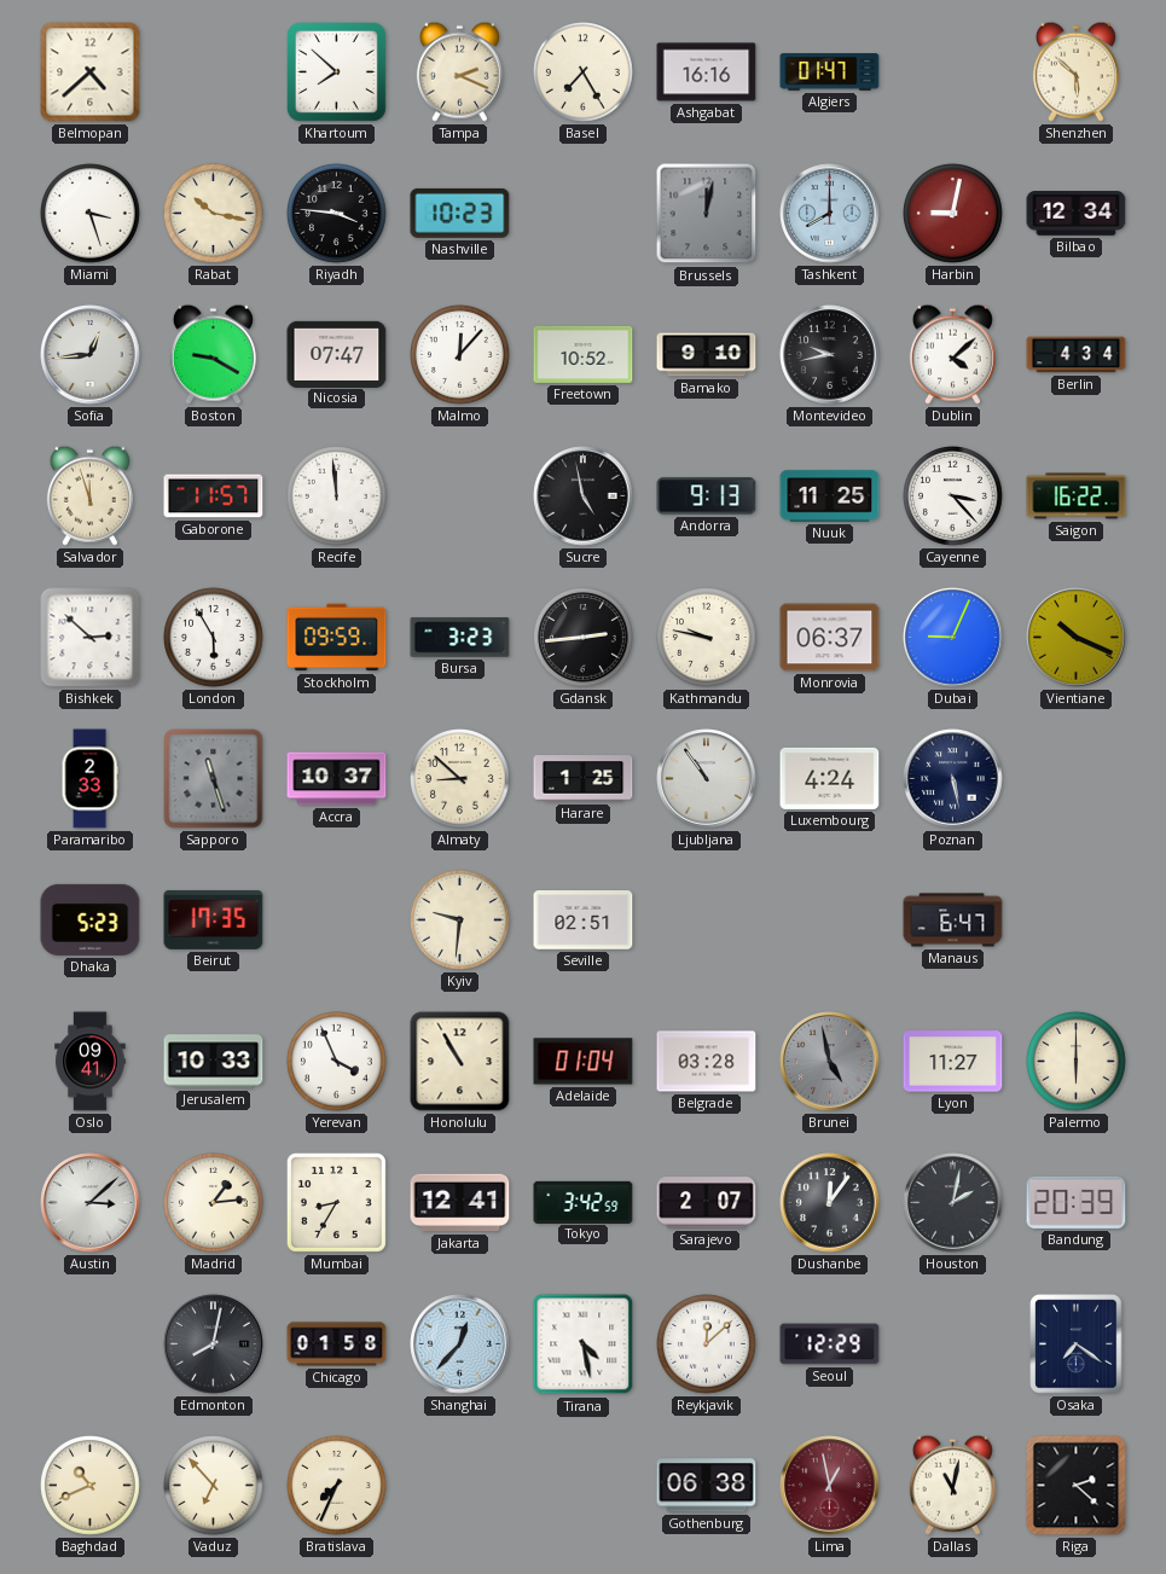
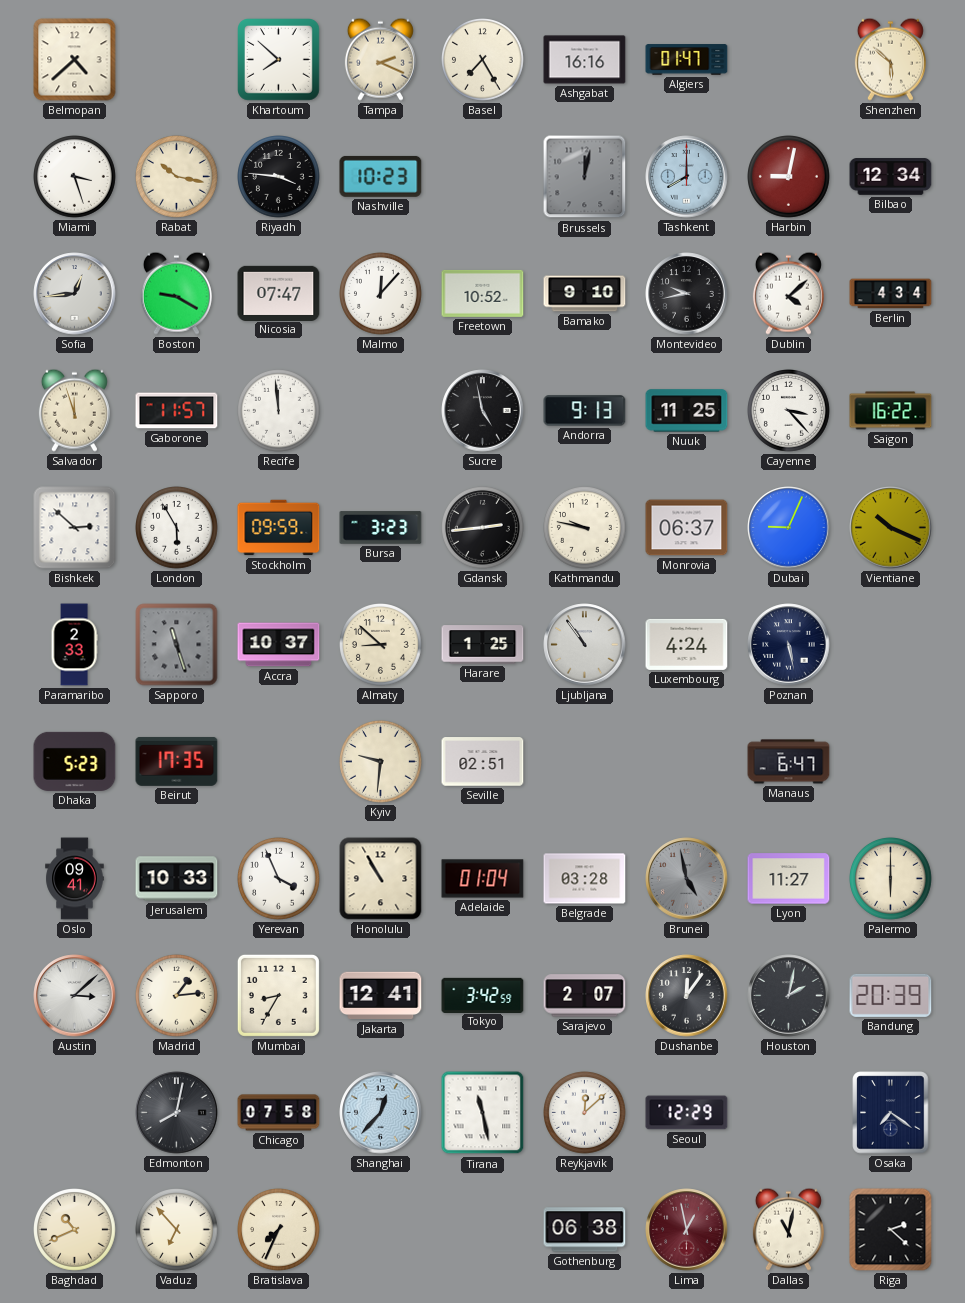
Chicago: 01:58 -> 07:58 (279, 1113)
Tirana: 4:28 -> 11:28 (483, 1113)
